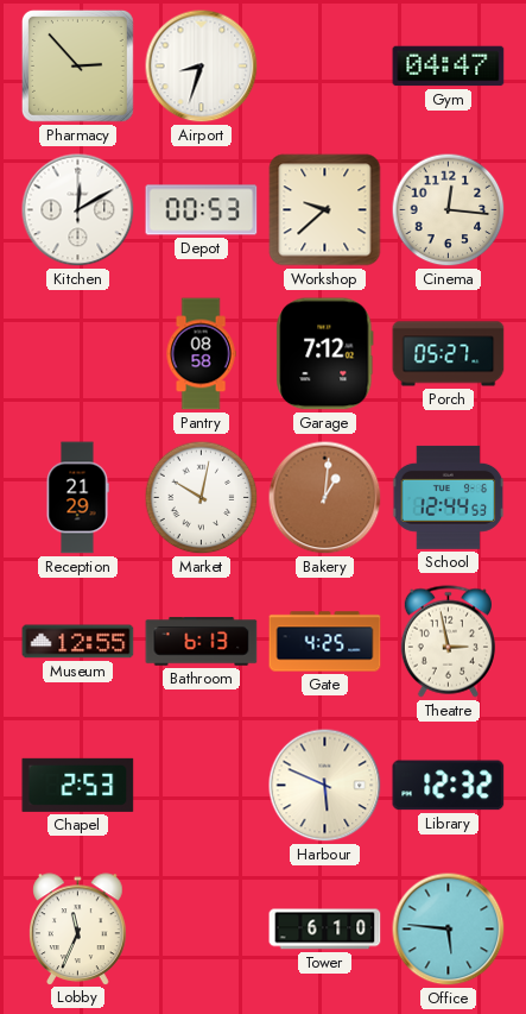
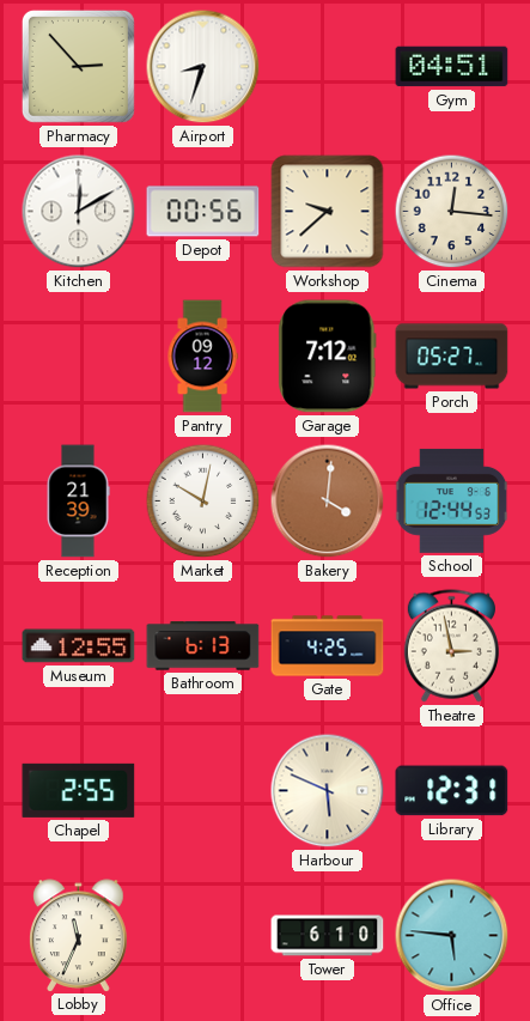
Gym: 04:47 -> 04:51 (452, 67)
Depot: 00:53 -> 00:56 (203, 212)
Pantry: 08:58 -> 09:12 (202, 357)
Reception: 21:29 -> 21:39 (78, 502)
Bakery: 1:01 -> 4:01 (328, 502)
Chapel: 2:53 -> 2:55 (79, 790)
Library: 12:32 -> 12:31 (452, 791)
